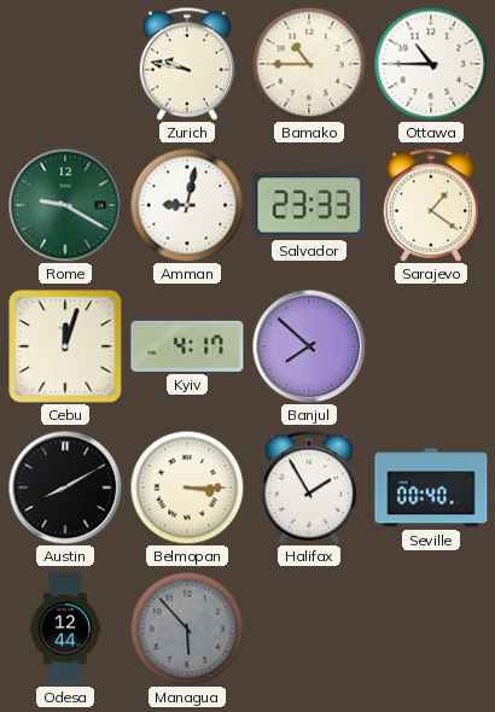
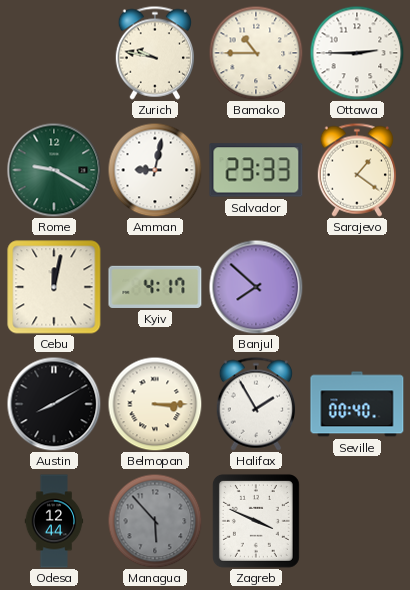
Ottawa: 10:45 -> 2:45 (357, 53)
Cebu: 12:03 -> 12:02 (54, 287)
Zagreb: none -> 3:49 (256, 521)
